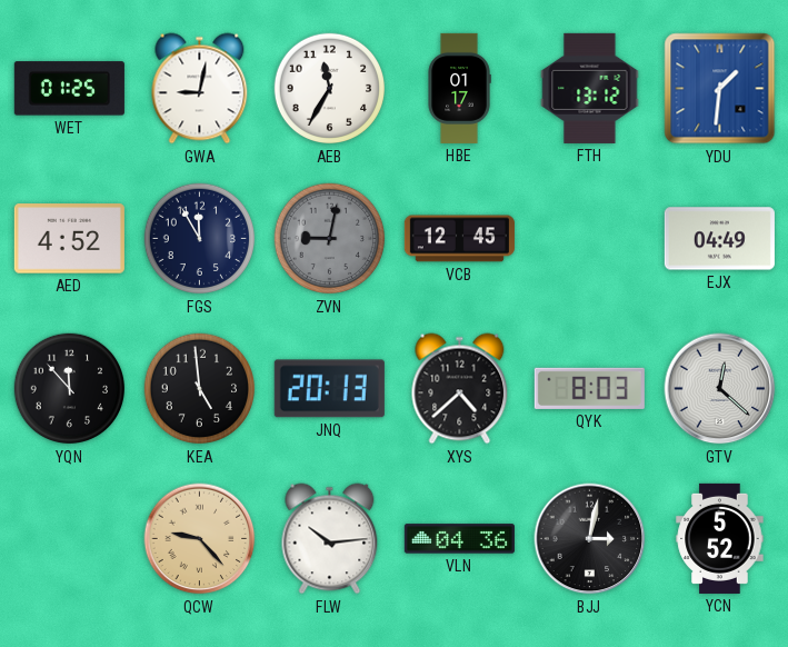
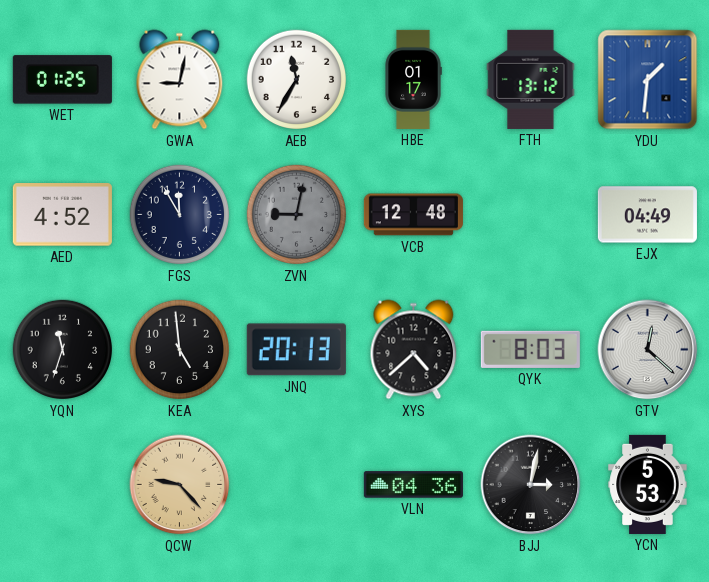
VCB: 12:45 -> 12:48 (413, 215)
YQN: 11:53 -> 11:33 (63, 350)
FLW: 10:14 -> none (330, 539)
YCN: 5:52 -> 5:53 (648, 484)
